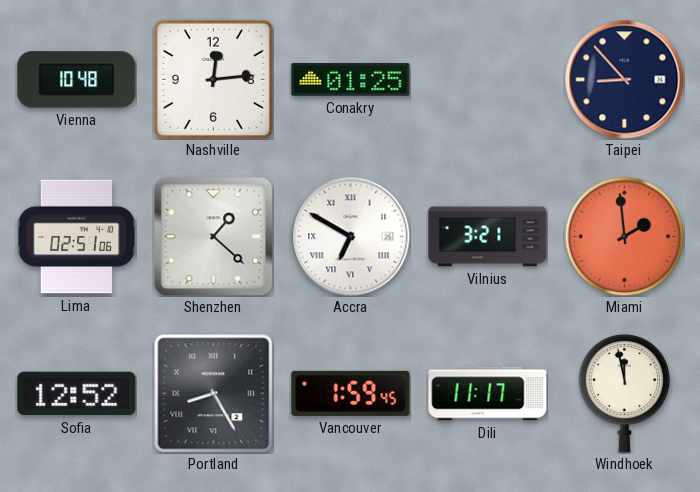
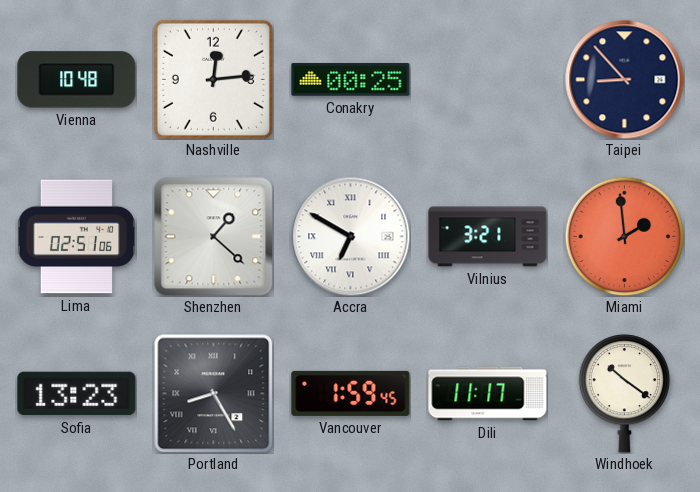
Conakry: 01:25 -> 00:25 (351, 80)
Sofia: 12:52 -> 13:23 (77, 394)
Windhoek: 11:58 -> 10:21 (625, 394)
